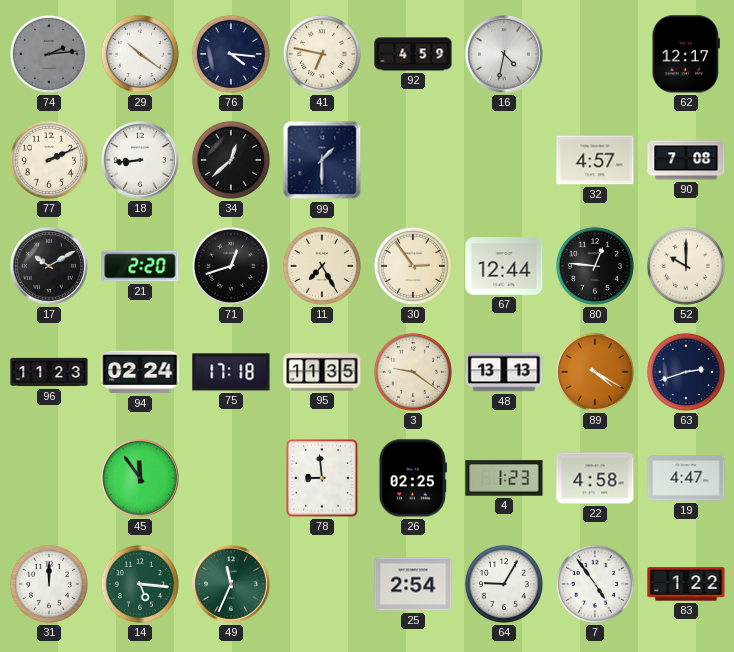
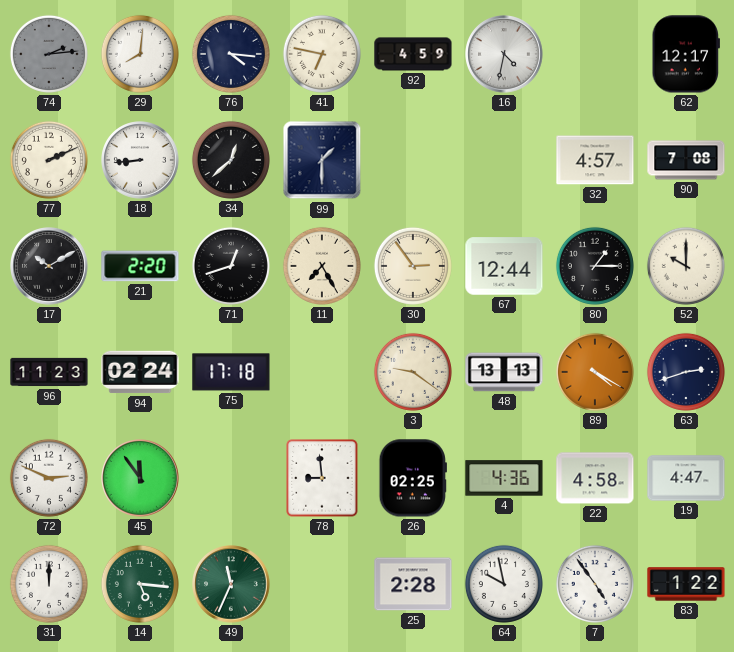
29: 10:21 -> 8:01 (140, 54)
80: 12:46 -> 1:15 (595, 266)
95: 11:35 -> none (322, 372)
72: none -> 2:49 (49, 478)
4: 1:23 -> 4:36 (504, 478)
25: 2:54 -> 2:28 (413, 584)
64: 9:05 -> 9:58 (504, 584)
